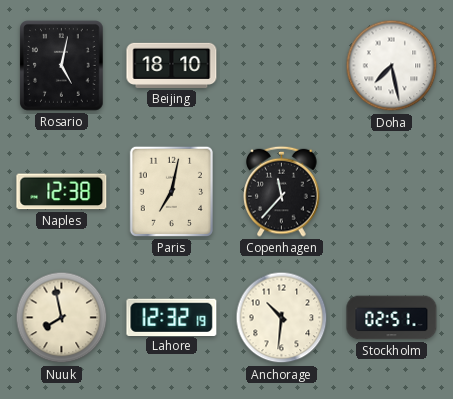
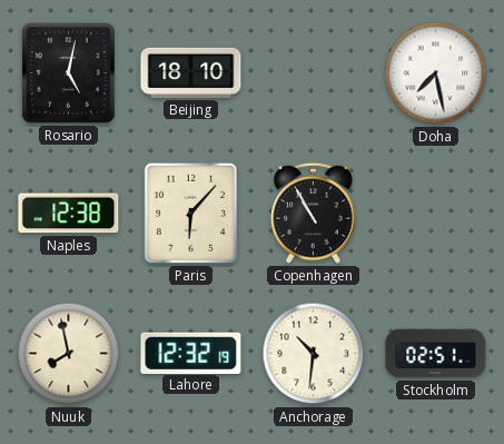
Paris: 7:02 -> 6:07 (190, 213)
Copenhagen: 11:37 -> 10:55 (314, 213)
